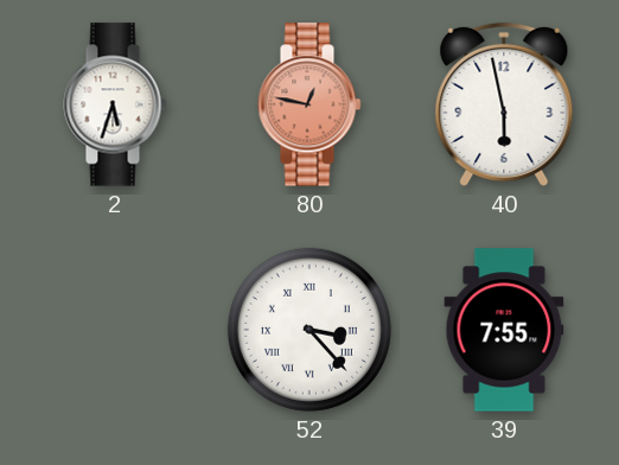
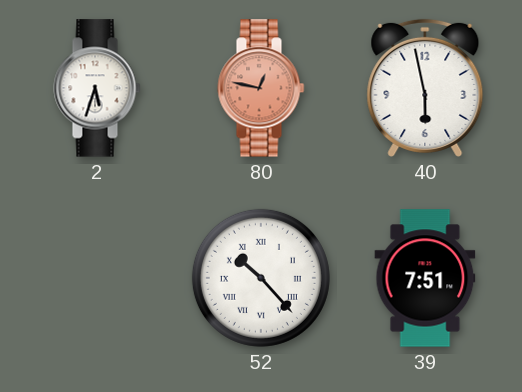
52: 3:23 -> 10:23 (261, 278)
39: 7:55 -> 7:51 (425, 278)
